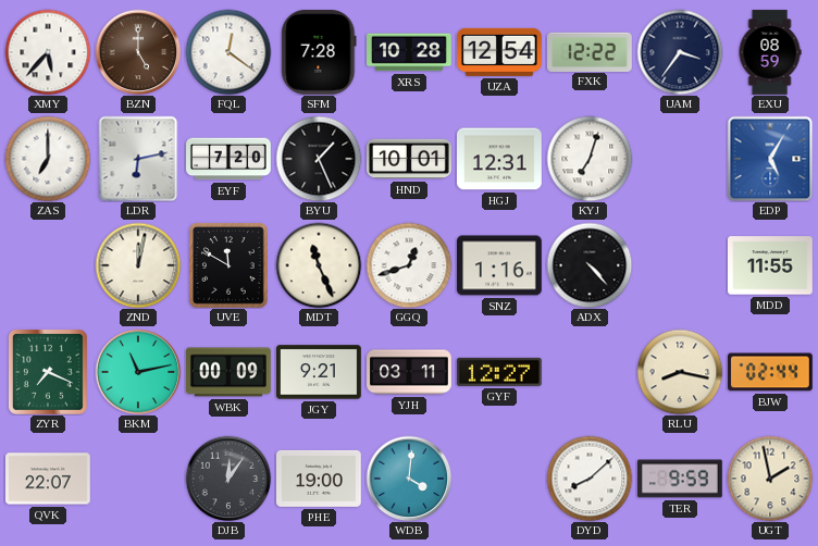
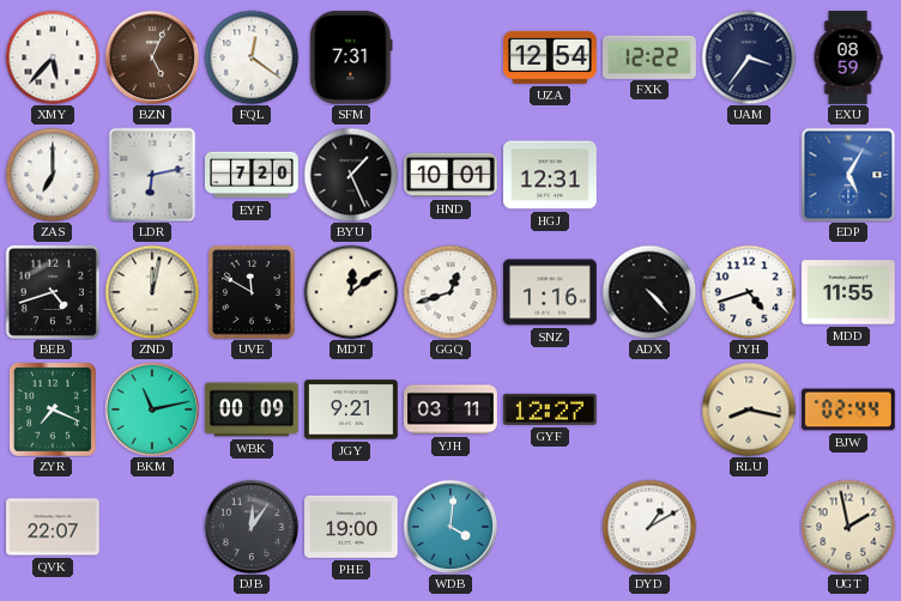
BZN: 5:00 -> 5:04 (152, 57)
SFM: 7:28 -> 7:31 (351, 59)
XRS: 10:28 -> none (410, 52)
KYJ: 7:03 -> none (590, 159)
BEB: none -> 4:42 (52, 291)
MDT: 11:26 -> 12:09 (351, 292)
JYH: none -> 4:42 (749, 292)
DYD: 8:08 -> 1:10 (649, 527)
TER: 9:59 -> none (680, 479)
